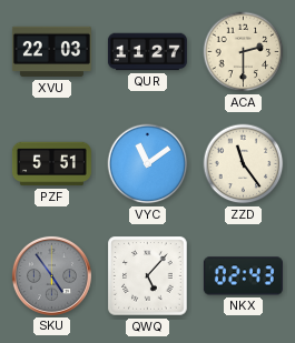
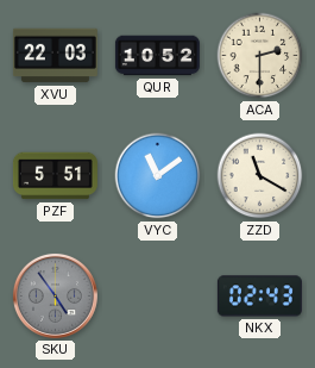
QUR: 11:27 -> 10:52 (157, 56)
ZZD: 11:24 -> 11:20 (260, 176)
QWQ: 5:07 -> none (148, 276)
